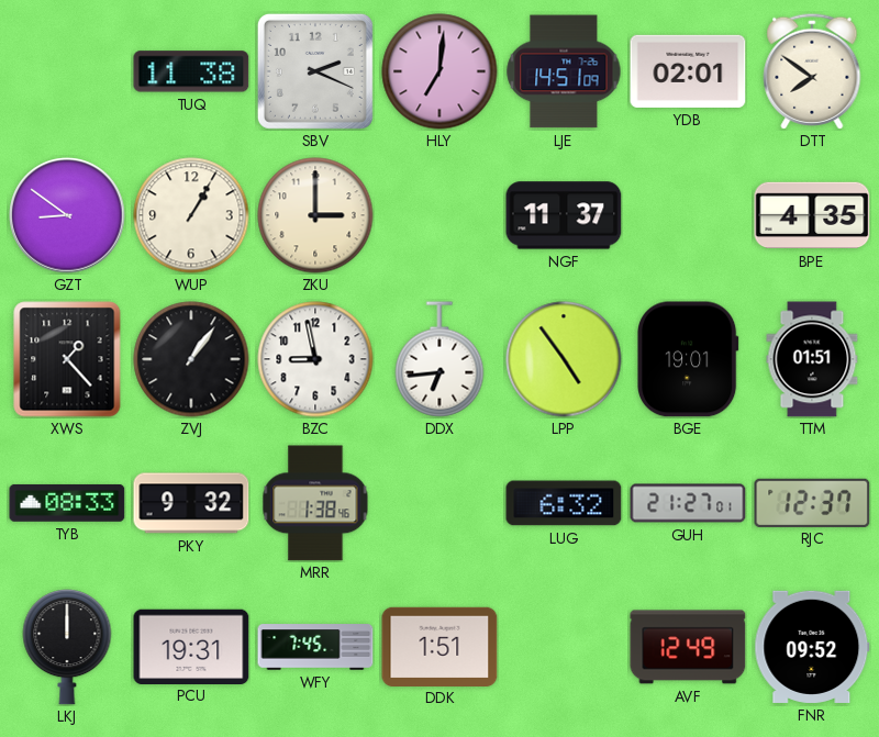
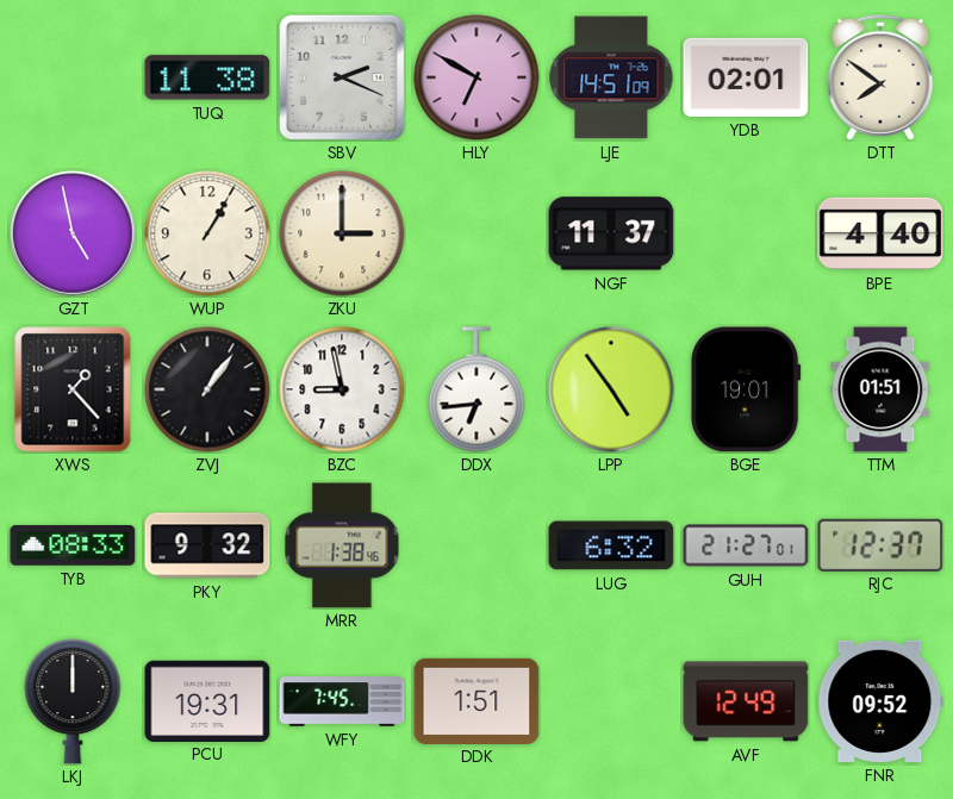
HLY: 7:01 -> 6:50 (476, 77)
GZT: 8:51 -> 4:58 (73, 233)
BPE: 4:35 -> 4:40 (880, 233)
